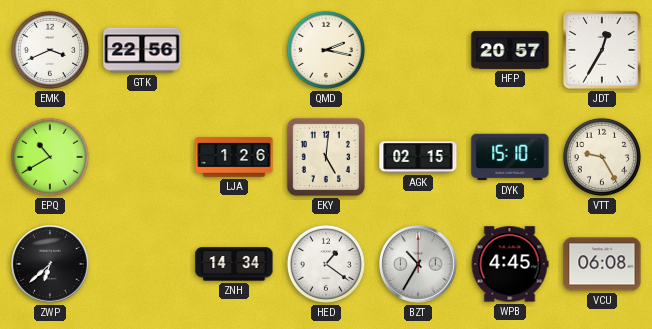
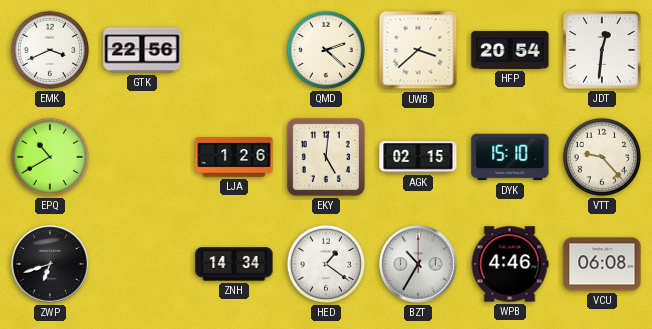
QMD: 2:17 -> 2:22 (326, 50)
UWB: none -> 3:38 (418, 50)
HFP: 20:57 -> 20:54 (510, 50)
JDT: 12:35 -> 12:31 (602, 50)
VTT: 9:25 -> 9:23 (602, 157)
ZWP: 6:38 -> 6:42 (51, 265)
WPB: 4:45 -> 4:46 (510, 264)
